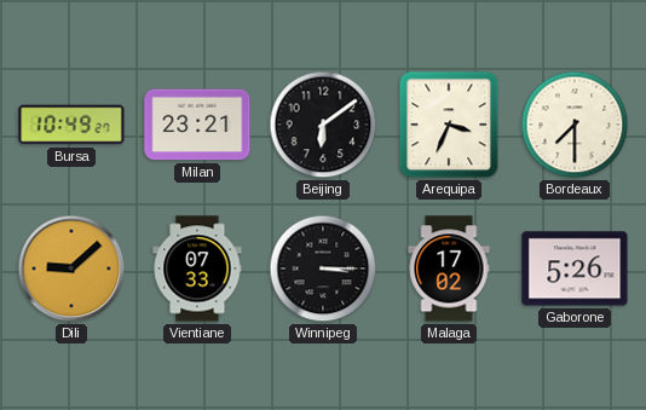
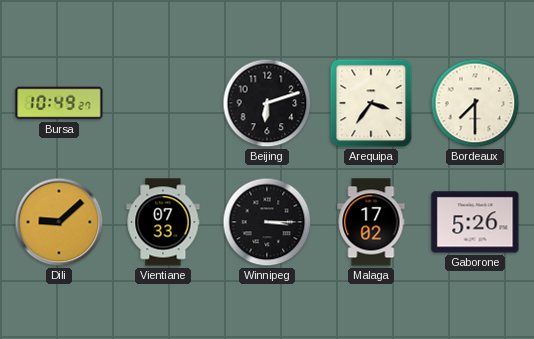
Milan: 23:21 -> none (197, 125)
Beijing: 6:09 -> 6:12 (267, 103)
Arequipa: 3:34 -> 3:36 (371, 103)
